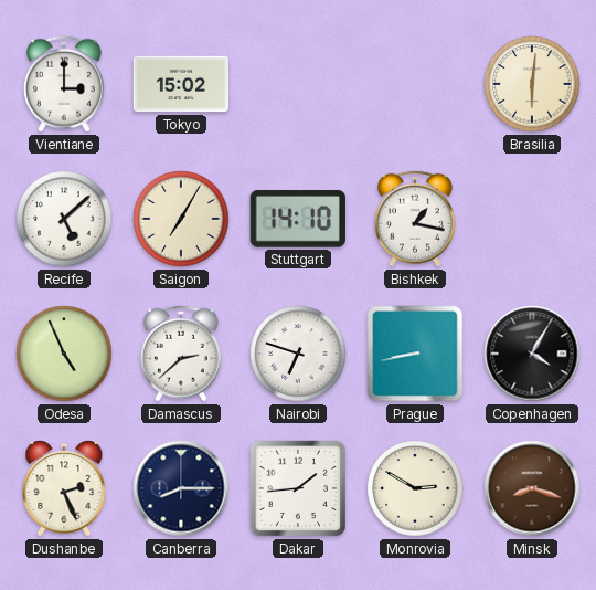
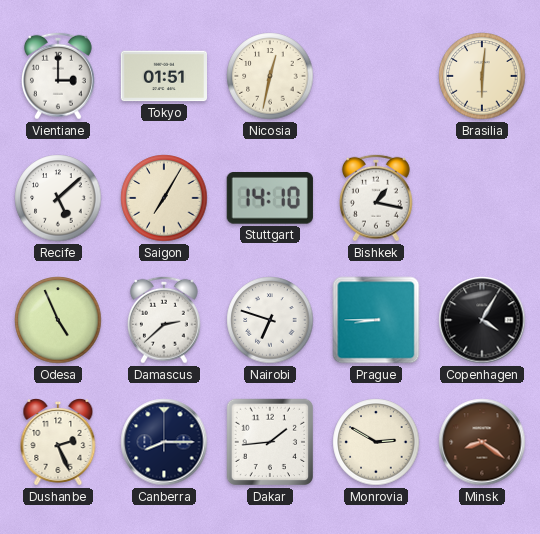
Tokyo: 15:02 -> 01:51 (163, 76)
Nicosia: none -> 12:32 (270, 76)
Prague: 8:43 -> 8:45 (376, 320)
Minsk: 8:18 -> 8:21 (482, 442)
